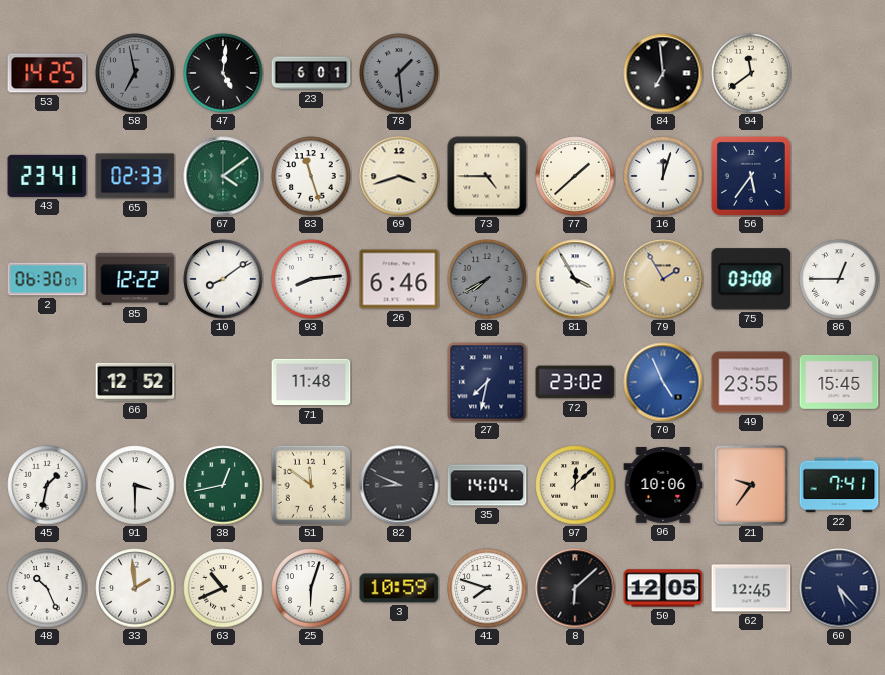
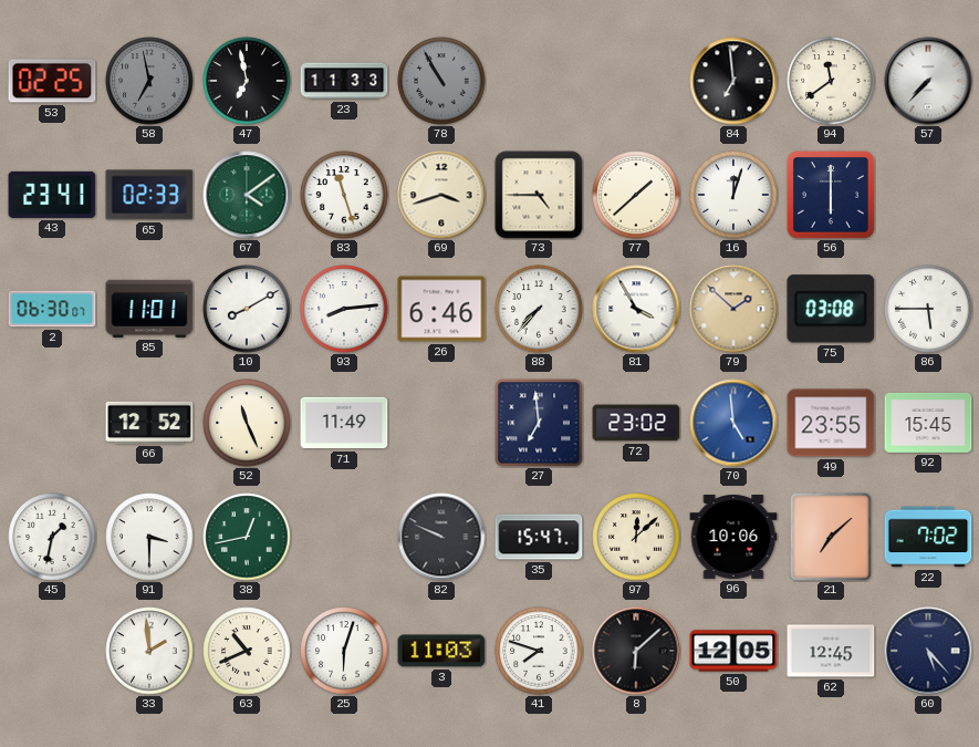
53: 14:25 -> 02:25 (52, 81)
47: 5:01 -> 6:58 (247, 81)
23: 6:01 -> 11:33 (344, 81)
78: 1:29 -> 10:55 (441, 81)
57: none -> 7:37 (928, 81)
56: 5:36 -> 6:00 (831, 195)
85: 12:22 -> 11:01 (149, 309)
10: 8:09 -> 8:10 (247, 309)
88: 7:40 -> 7:37 (539, 309)
88 dial: grey -> white (539, 309)
79: 1:55 -> 1:52 (733, 309)
86: 12:45 -> 5:45 (928, 309)
52: none -> 11:26 (247, 423)
71: 11:48 -> 11:49 (344, 423)
27: 7:32 -> 6:59 (539, 423)
70: 4:56 -> 4:59 (733, 423)
51: 11:51 -> none (311, 485)
82: 8:49 -> 9:49 (441, 537)
35: 14:04 -> 15:47 (539, 537)
21: 9:36 -> 7:08 (831, 537)
22: 7:41 -> 7:02 (928, 537)
48: 10:26 -> none (47, 588)
3: 10:59 -> 11:03 (441, 651)
